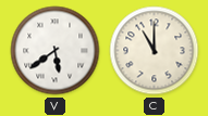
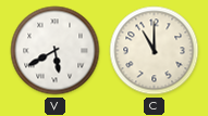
V: 5:39 -> 5:40 (56, 51)
